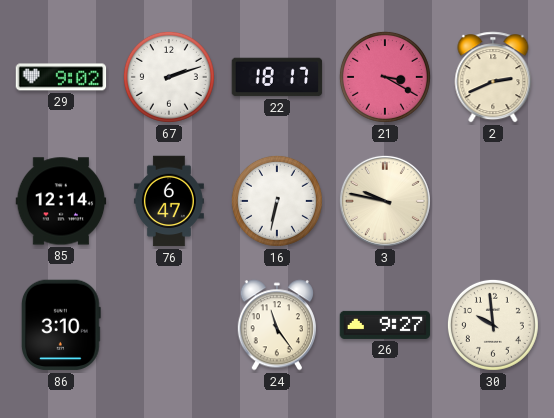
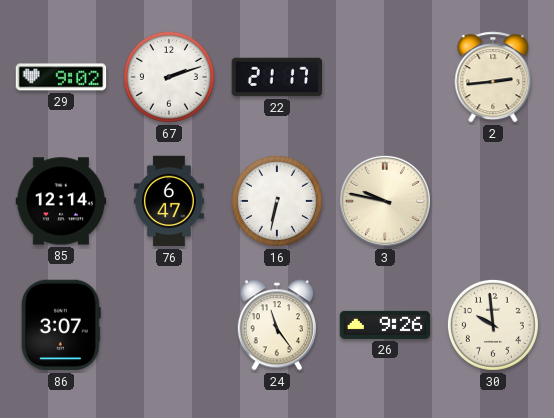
22: 18:17 -> 21:17 (277, 77)
21: 3:20 -> none (385, 77)
2: 2:41 -> 2:44 (493, 77)
86: 3:10 -> 3:07 (61, 325)
26: 9:27 -> 9:26 (385, 325)
